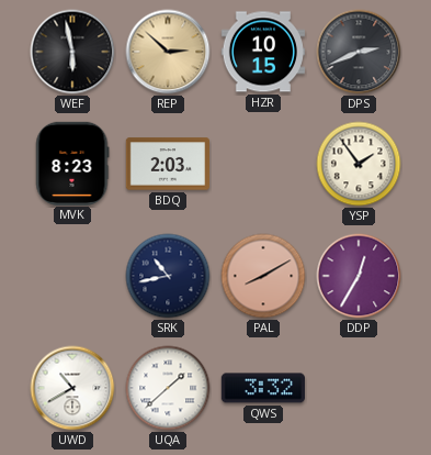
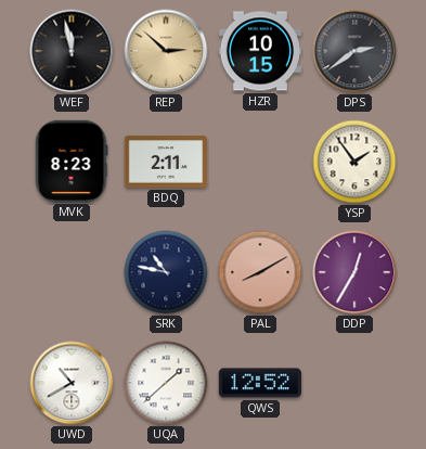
WEF: 5:58 -> 11:58 (72, 51)
DPS: 2:41 -> 2:39 (354, 51)
BDQ: 2:03 -> 2:11 (165, 162)
SRK: 10:43 -> 10:47 (166, 272)
QWS: 3:32 -> 12:52 (260, 383)
